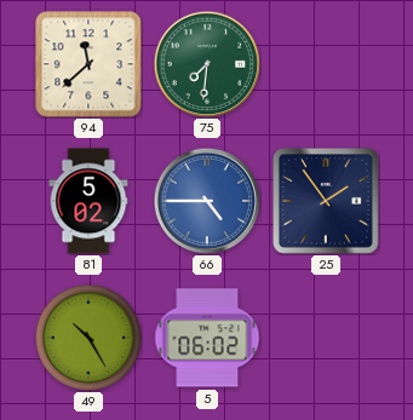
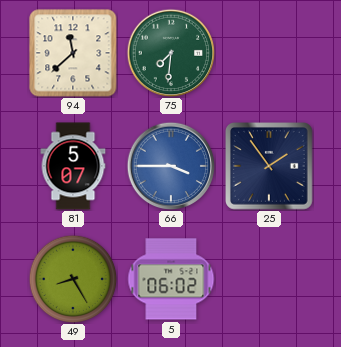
81: 5:02 -> 5:07 (73, 166)
66: 4:45 -> 3:45 (171, 166)
49: 10:25 -> 8:25 (73, 279)
